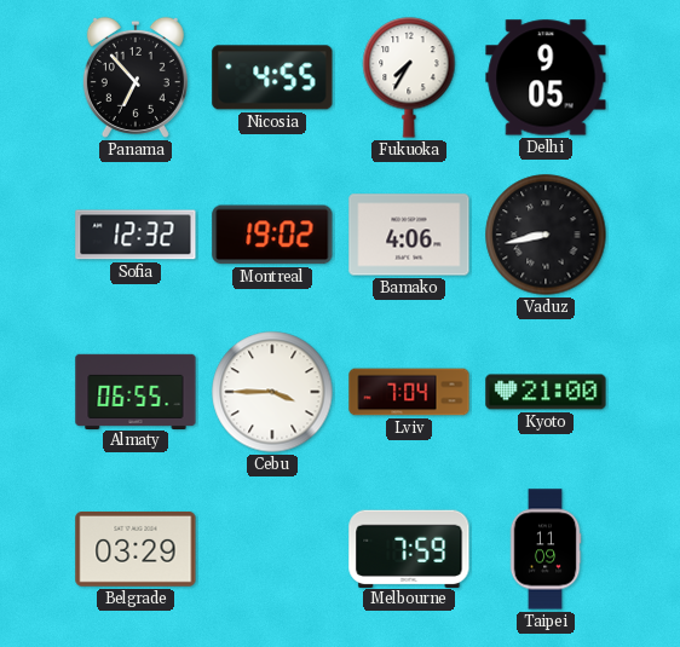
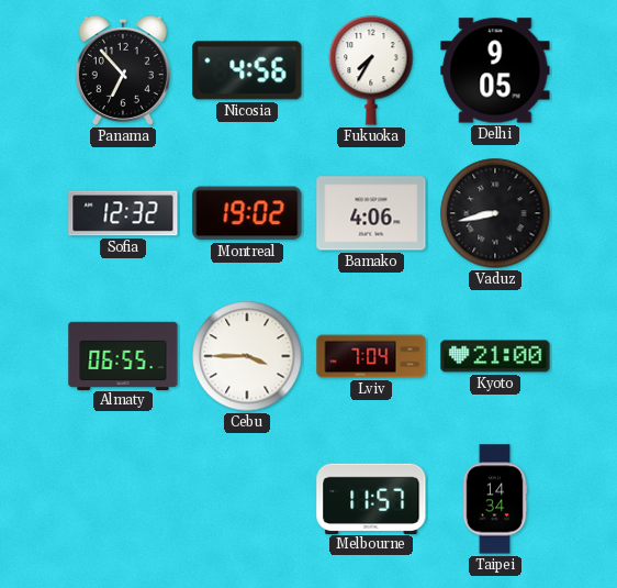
Nicosia: 4:55 -> 4:56 (247, 70)
Belgrade: 03:29 -> none (136, 549)
Melbourne: 7:59 -> 11:57 (371, 498)
Taipei: 11:09 -> 14:34 (495, 499)
